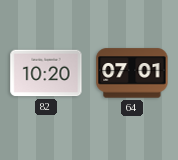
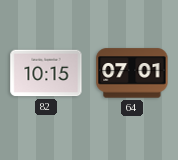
82: 10:20 -> 10:15 (46, 73)
